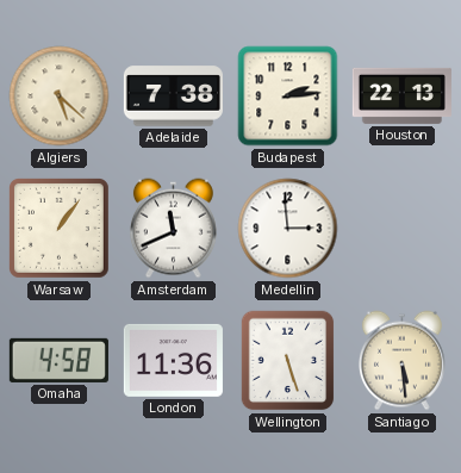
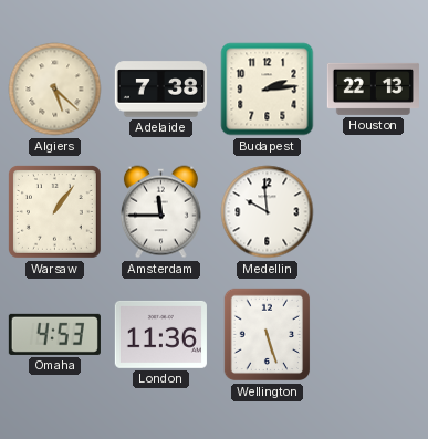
Amsterdam: 11:41 -> 11:45 (160, 212)
Medellin: 2:59 -> 9:59 (268, 212)
Omaha: 4:58 -> 4:53 (54, 334)
Santiago: 5:29 -> none (401, 361)
